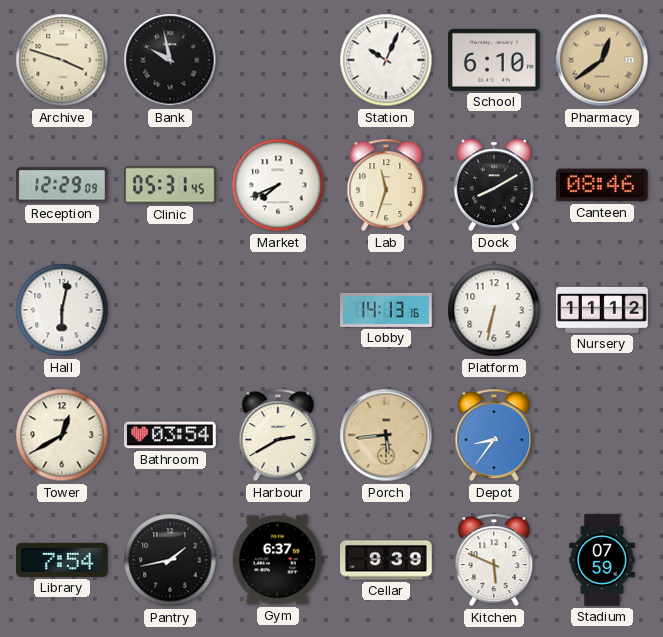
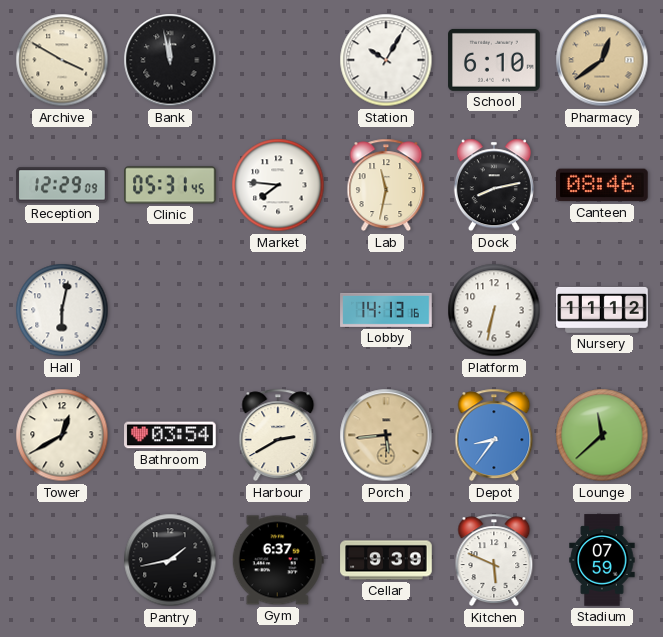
Archive: 3:48 -> 3:50 (62, 60)
Bank: 9:58 -> 11:58 (170, 60)
Station: 10:04 -> 10:05 (386, 60)
Market: 7:41 -> 7:46 (278, 185)
Lab: 11:33 -> 11:32 (386, 185)
Dock: 8:10 -> 8:13 (494, 185)
Lounge: none -> 11:38 (602, 435)
Library: 7:54 -> none (62, 560)
